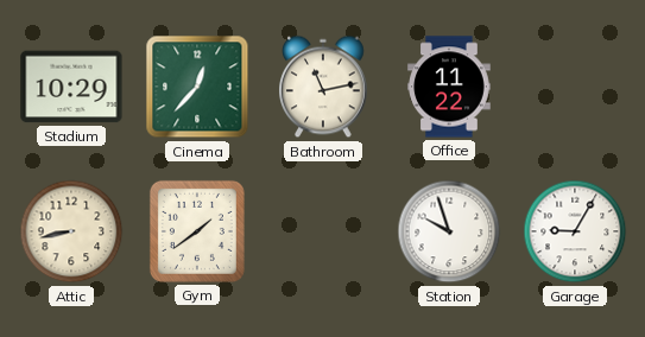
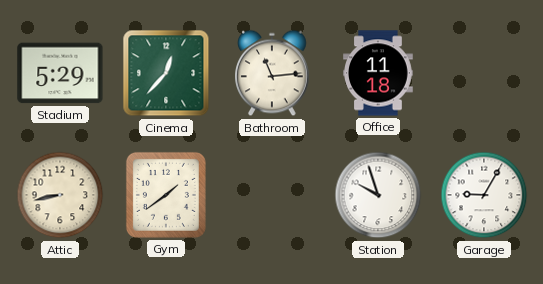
Stadium: 10:29 -> 5:29 (60, 73)
Bathroom: 11:13 -> 11:14 (273, 73)
Office: 11:22 -> 11:18 (378, 73)
